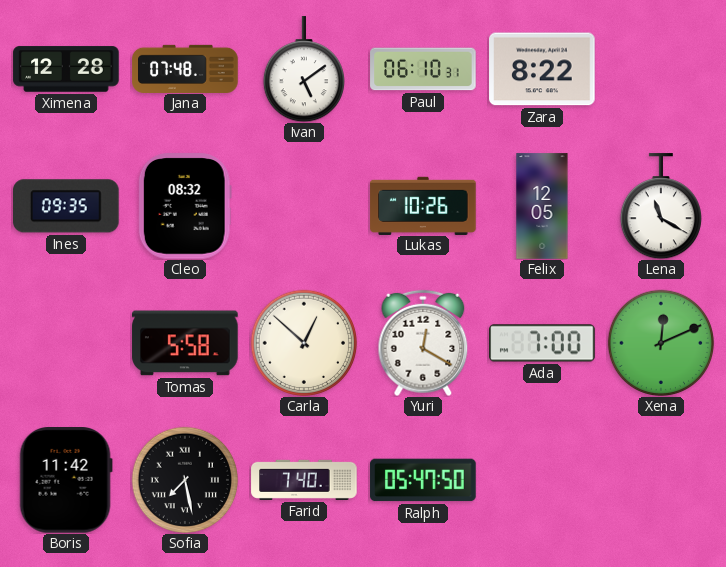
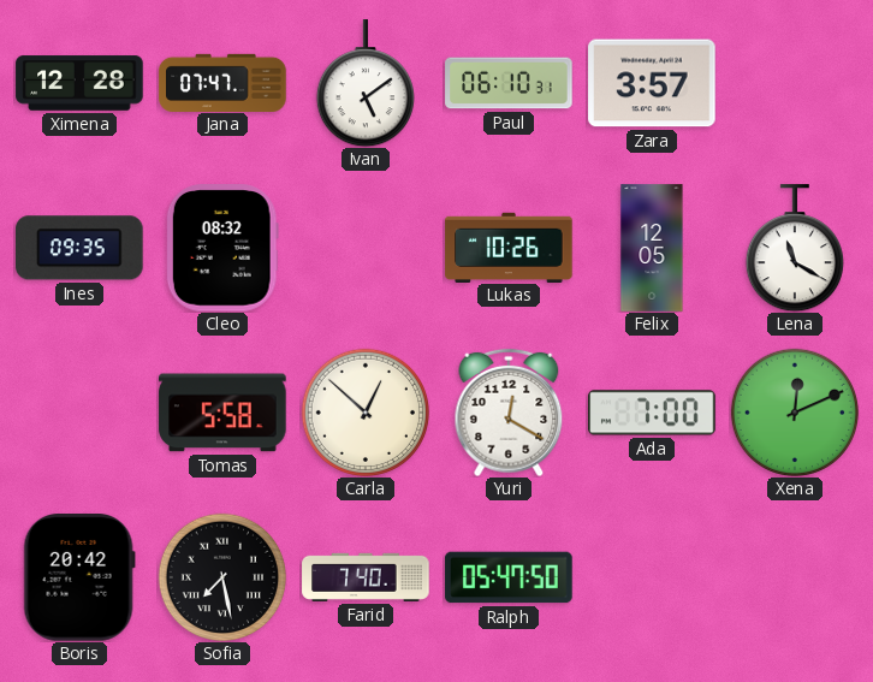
Jana: 07:48 -> 07:47 (222, 82)
Zara: 8:22 -> 3:57 (652, 83)
Boris: 11:42 -> 20:42 (79, 579)
